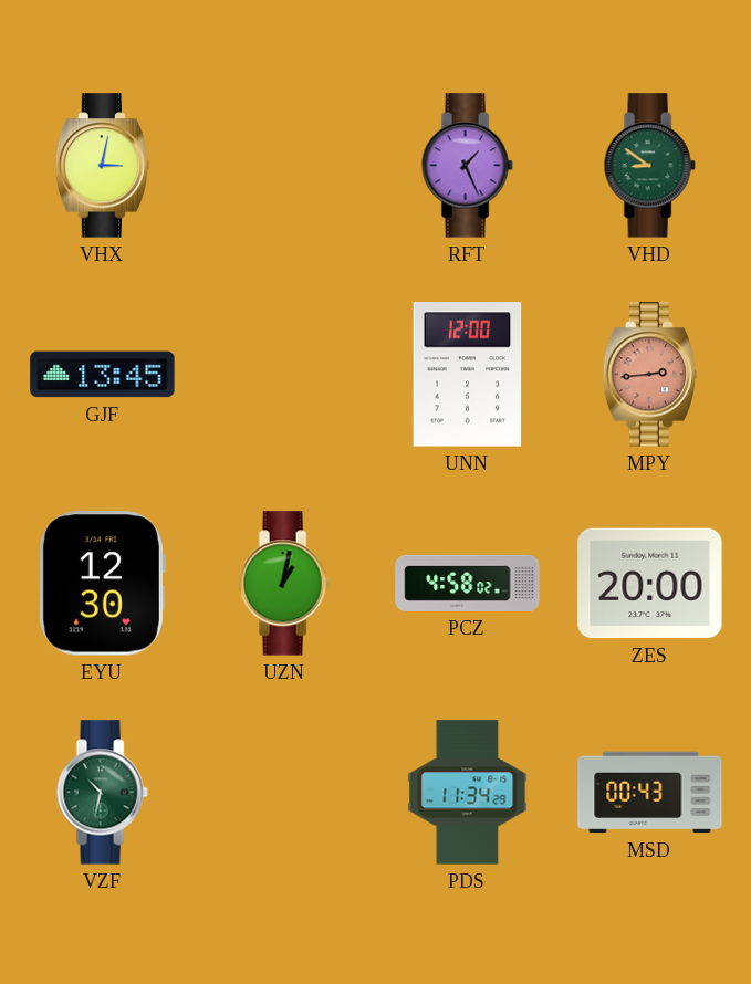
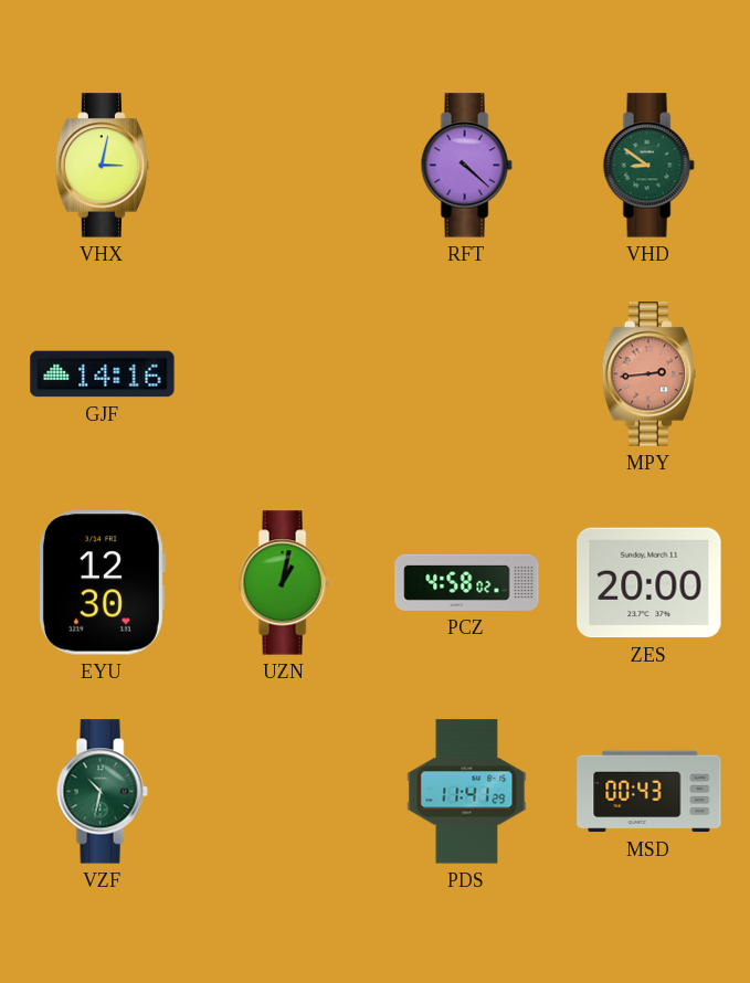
RFT: 1:26 -> 4:22 (466, 166)
GJF: 13:45 -> 14:16 (103, 374)
UNN: 12:00 -> none (468, 375)
PDS: 11:34 -> 11:41 (467, 792)
